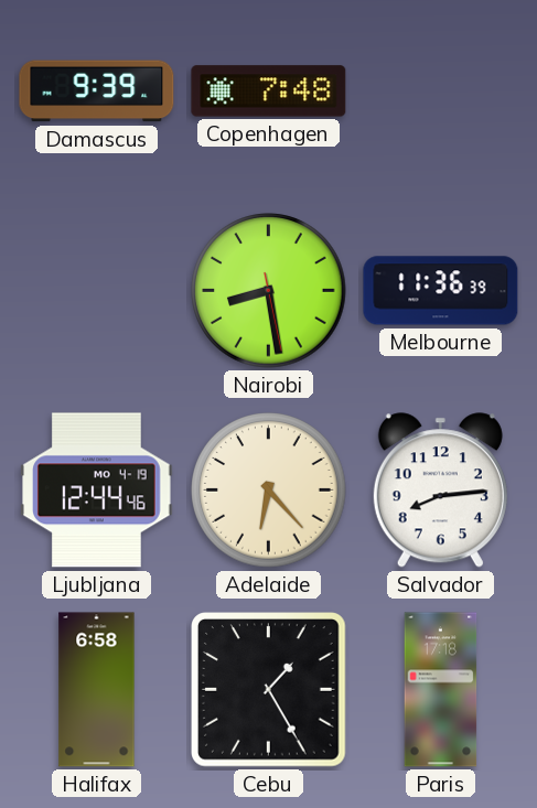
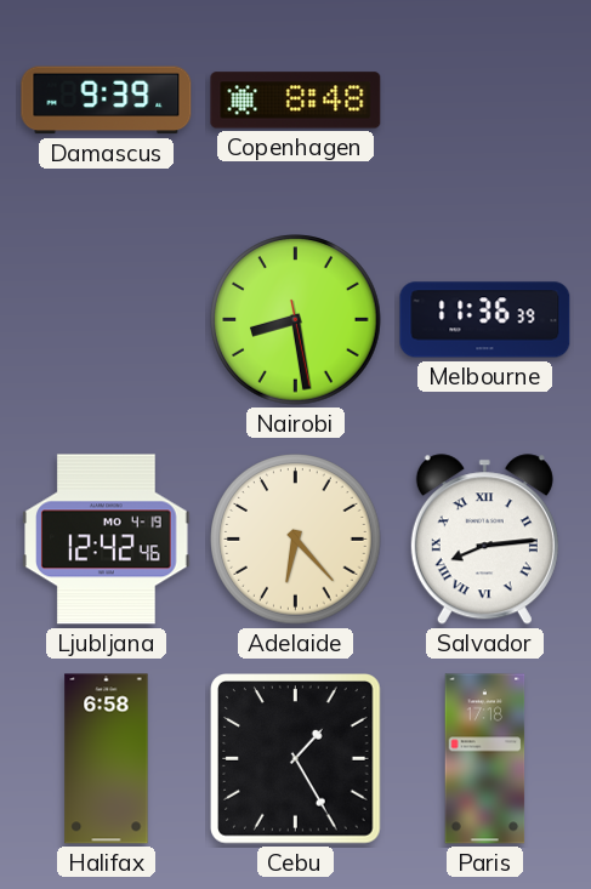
Copenhagen: 7:48 -> 8:48 (296, 101)
Ljubljana: 12:44 -> 12:42 (107, 540)
Salvador numerals: Arabic -> Roman (484, 540)
